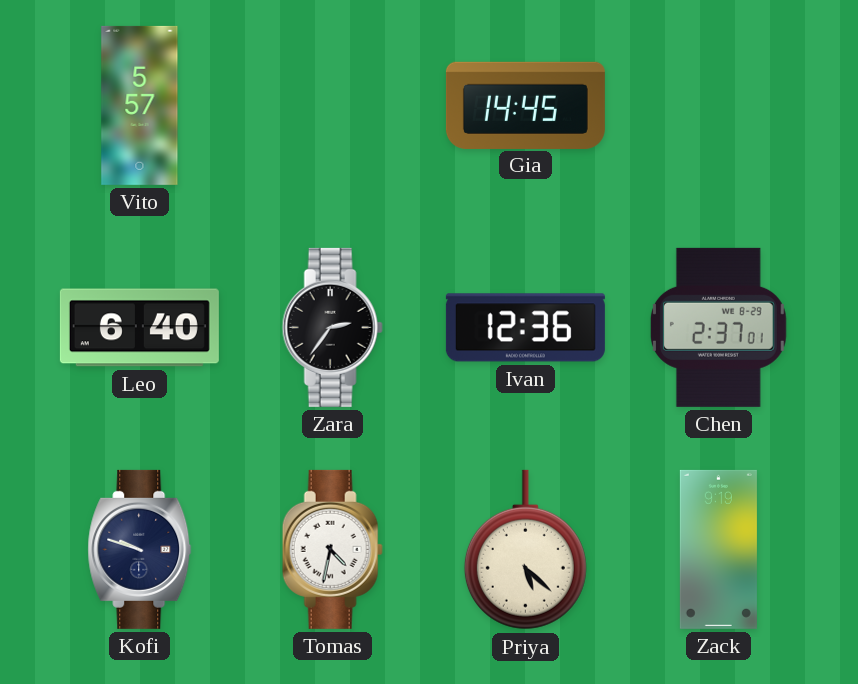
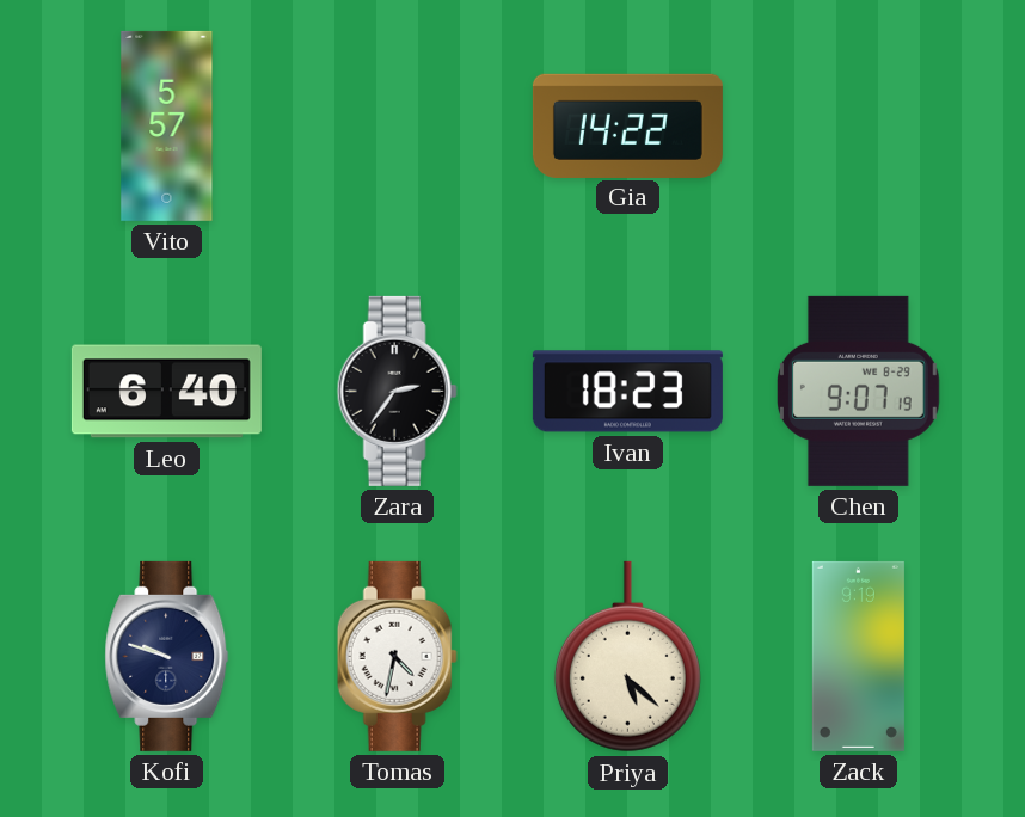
Gia: 14:45 -> 14:22 (627, 125)
Ivan: 12:36 -> 18:23 (627, 392)
Chen: 2:37 -> 9:07 (858, 391)
